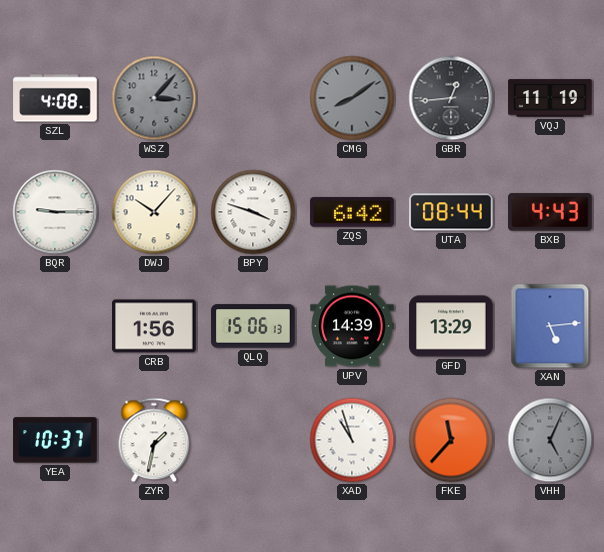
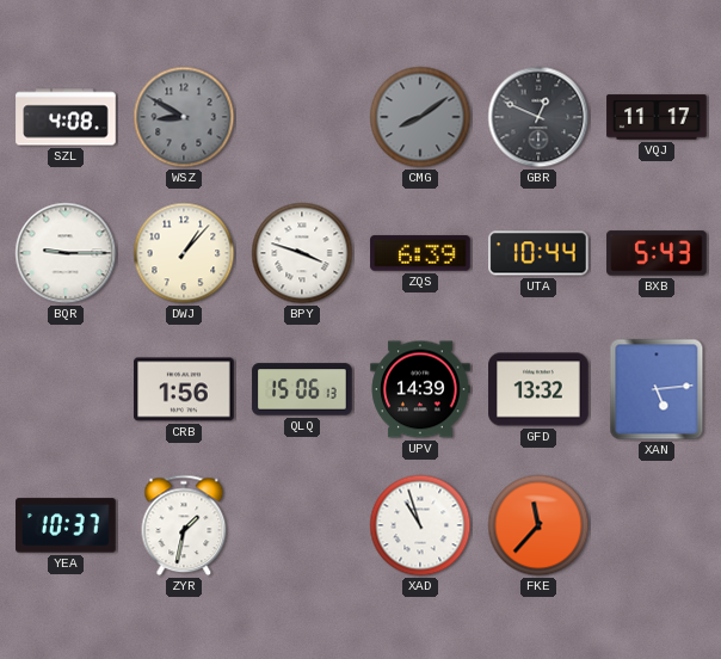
WSZ: 3:07 -> 8:50 (184, 117)
GBR: 12:44 -> 12:49 (538, 117)
VQJ: 11:19 -> 11:17 (657, 117)
DWJ: 10:07 -> 1:07 (184, 253)
ZQS: 6:42 -> 6:39 (420, 253)
UTA: 08:44 -> 10:44 (538, 253)
BXB: 4:43 -> 5:43 (657, 253)
GFD: 13:29 -> 13:32 (538, 389)
VHH: 5:04 -> none (550, 440)
